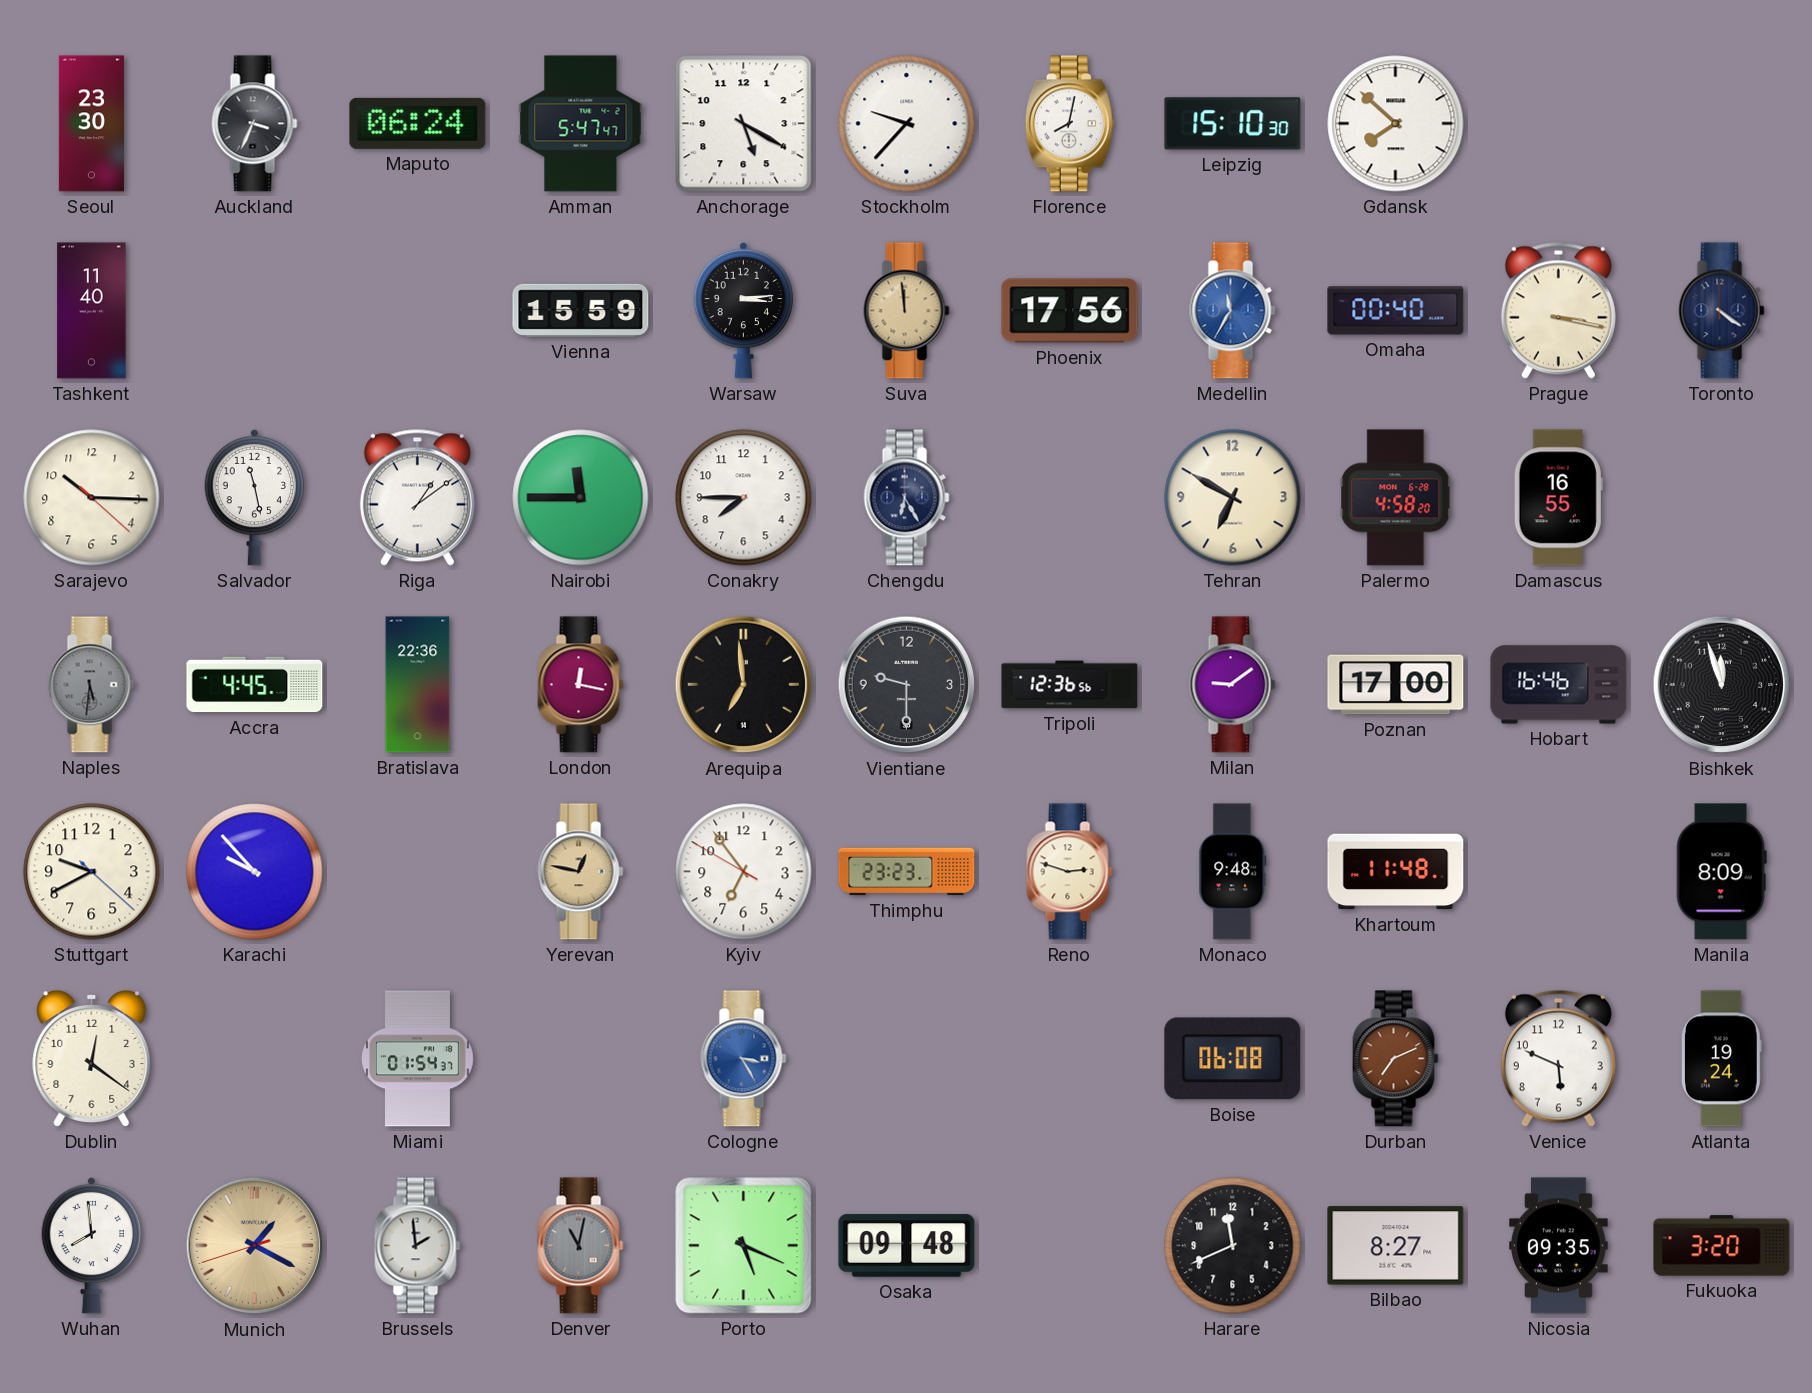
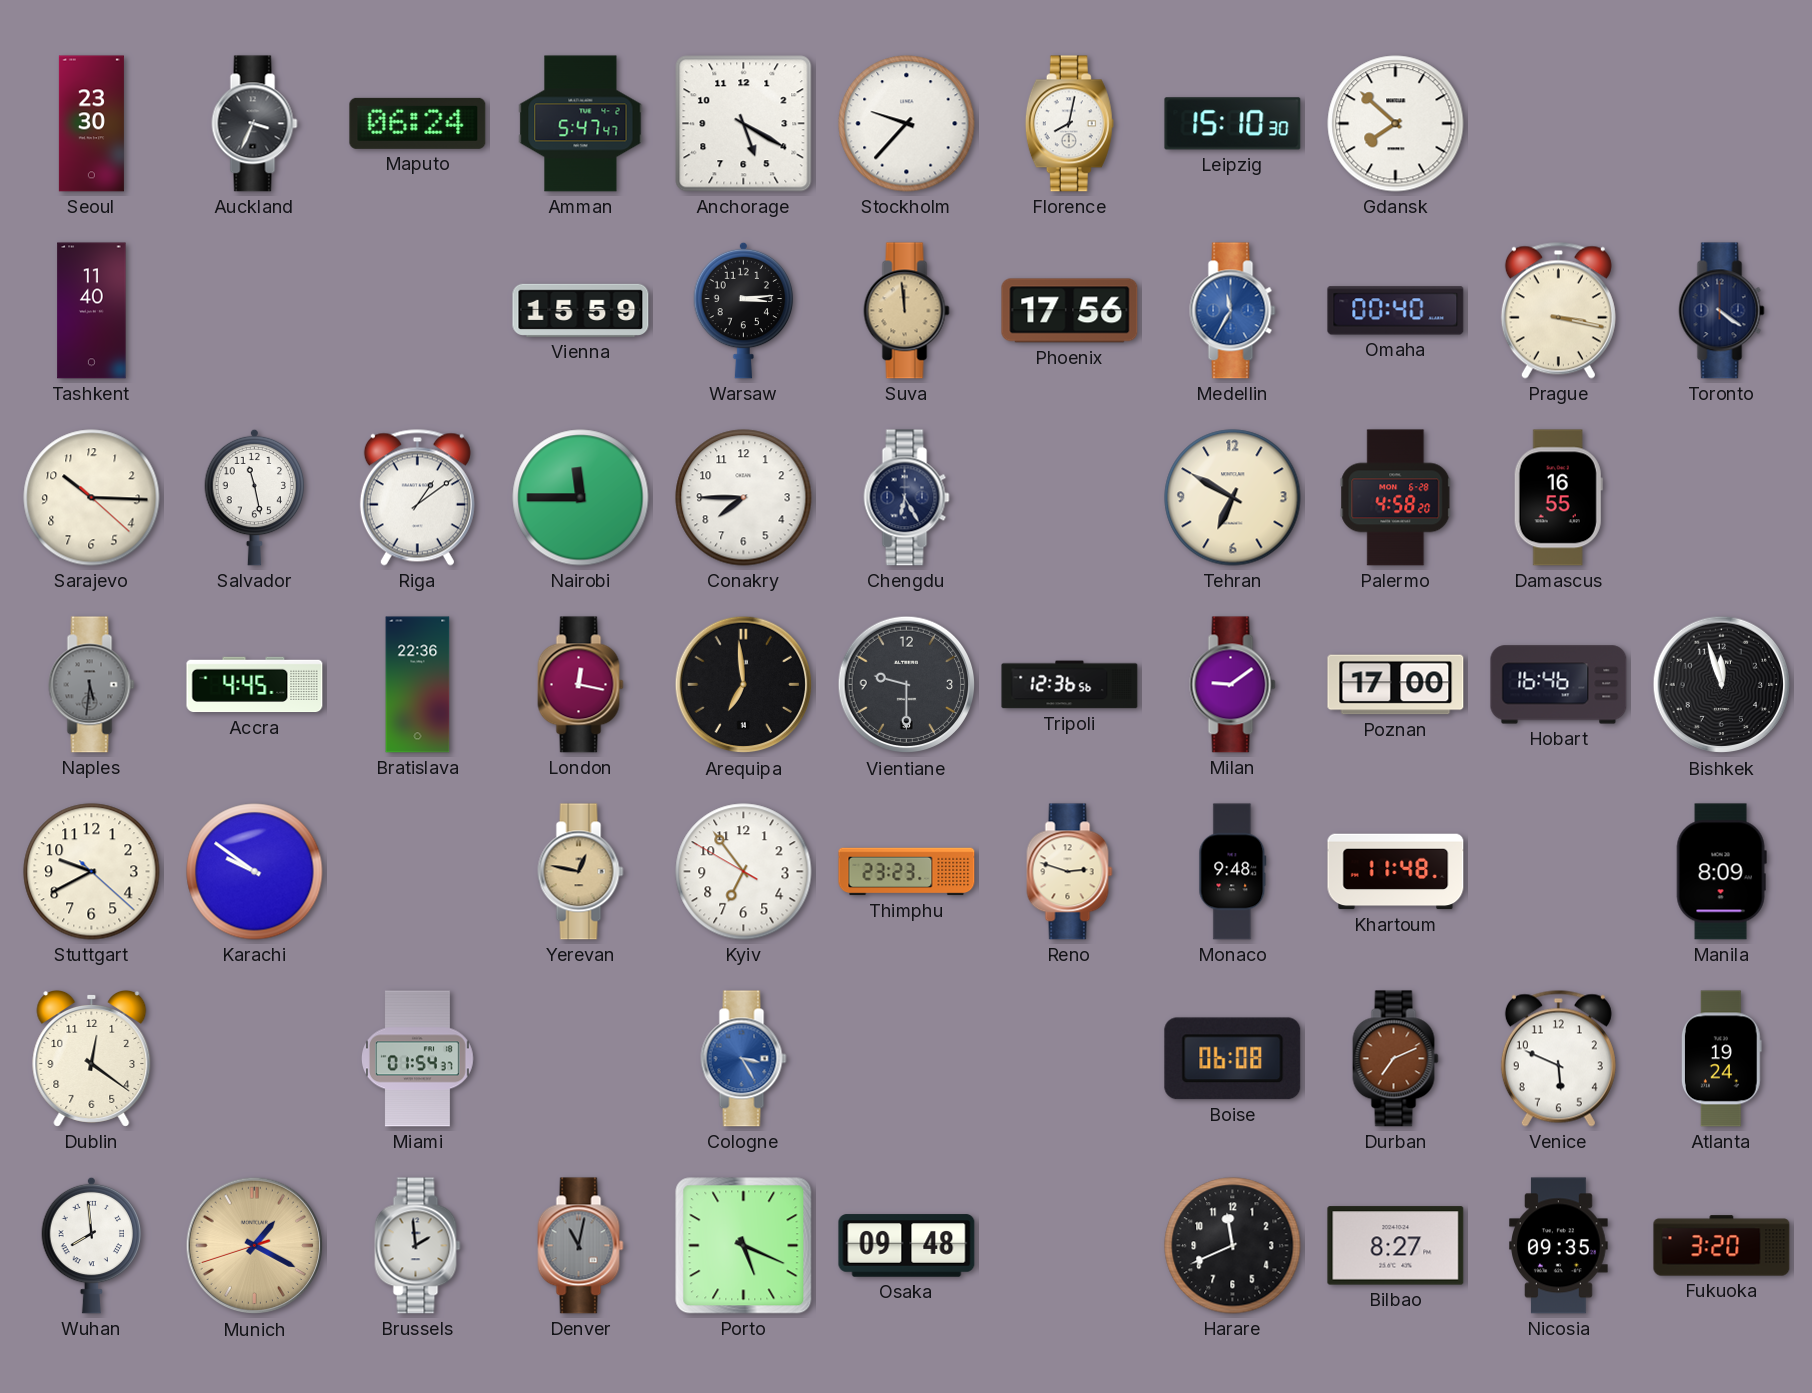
Karachi: 9:53 -> 9:51 (255, 872)
